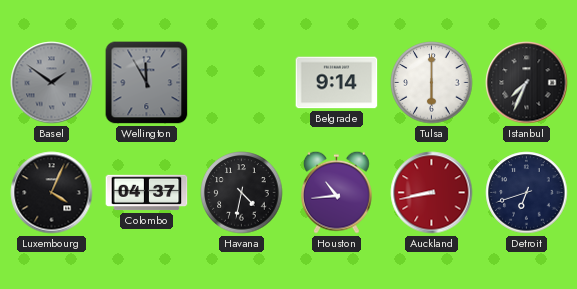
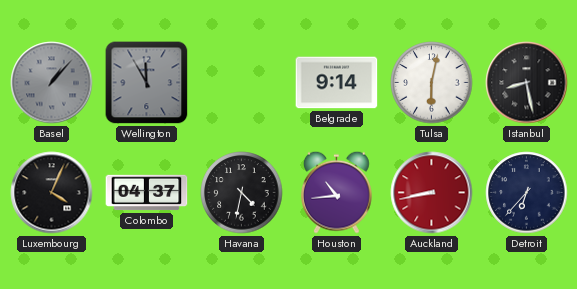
Basel: 1:51 -> 1:07 (52, 83)
Tulsa: 6:00 -> 6:02 (432, 83)
Istanbul: 7:34 -> 8:28 (527, 83)
Detroit: 6:42 -> 6:37 (527, 193)
